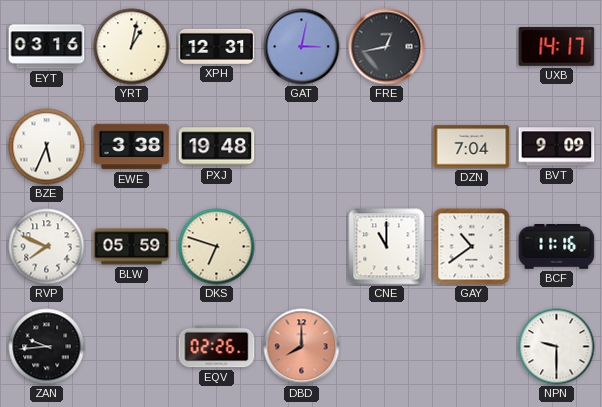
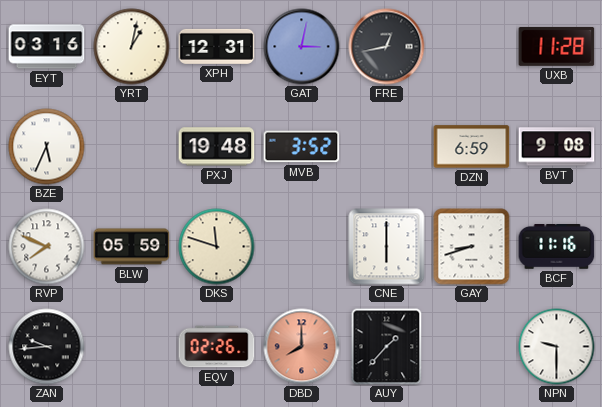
UXB: 14:17 -> 11:28 (557, 46)
EWE: 3:38 -> none (132, 147)
MVB: none -> 3:52 (302, 147)
DZN: 7:04 -> 6:59 (472, 147)
BVT: 9:09 -> 9:08 (557, 147)
DKS: 6:48 -> 11:48 (217, 247)
CNE: 11:00 -> 6:00 (387, 247)
GAY: 10:39 -> 8:42 (472, 247)
AUY: none -> 1:37 (387, 347)
